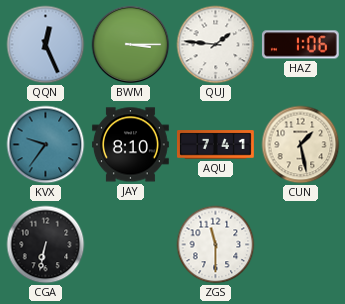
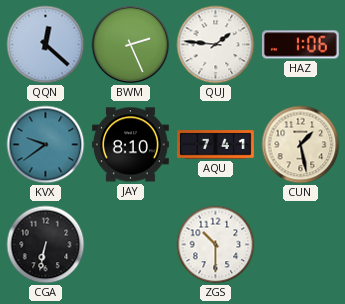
QQN: 12:26 -> 12:22 (46, 45)
BWM: 3:15 -> 2:26 (131, 45)
KVX: 9:36 -> 9:39 (46, 145)
ZGS: 11:30 -> 10:30 (216, 245)
